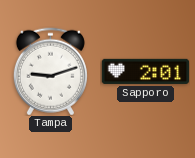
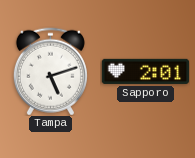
Tampa: 9:12 -> 5:12 (50, 71)
